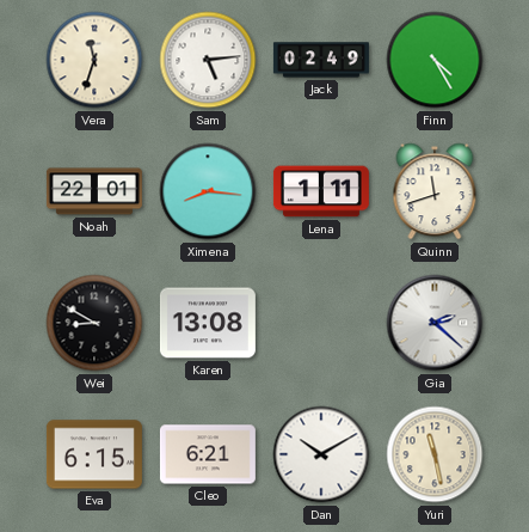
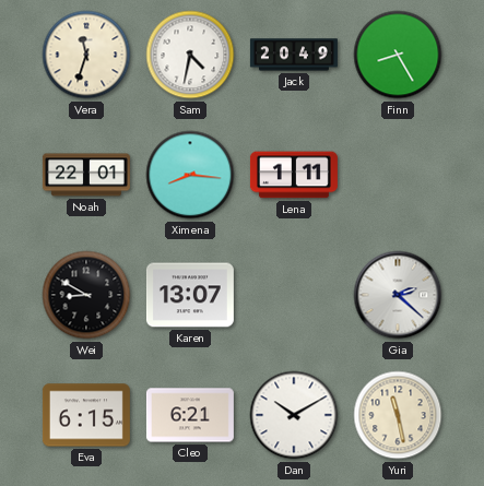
Sam: 5:14 -> 4:32 (190, 55)
Jack: 02:49 -> 20:49 (294, 55)
Finn: 4:25 -> 8:25 (398, 55)
Quinn: 11:42 -> none (435, 191)
Karen: 13:08 -> 13:07 (190, 295)
